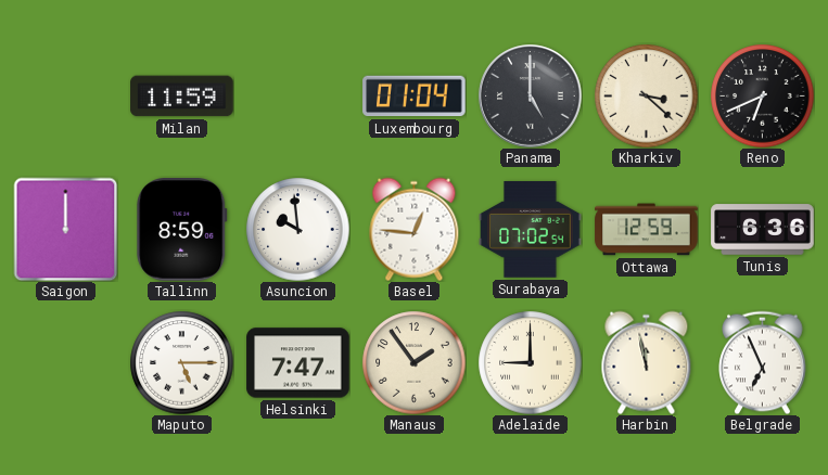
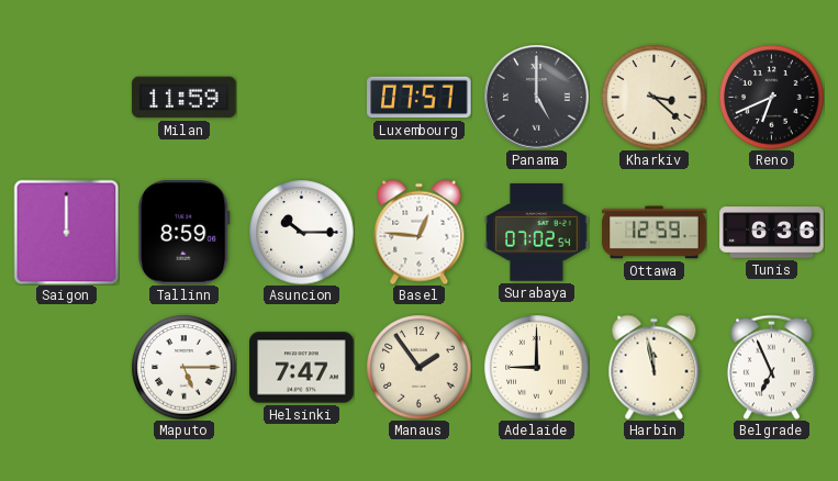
Luxembourg: 01:04 -> 07:57 (420, 98)
Asuncion: 9:59 -> 10:15 (301, 232)
